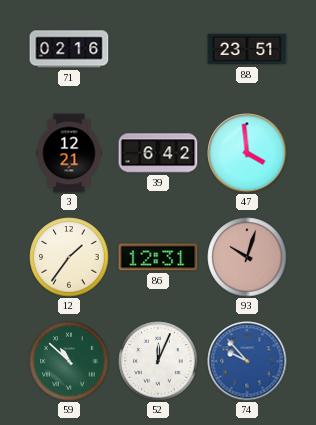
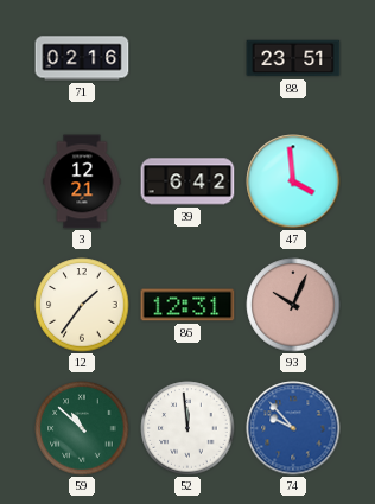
93: 10:03 -> 10:04 (293, 305)
52: 12:04 -> 11:59 (188, 428)
